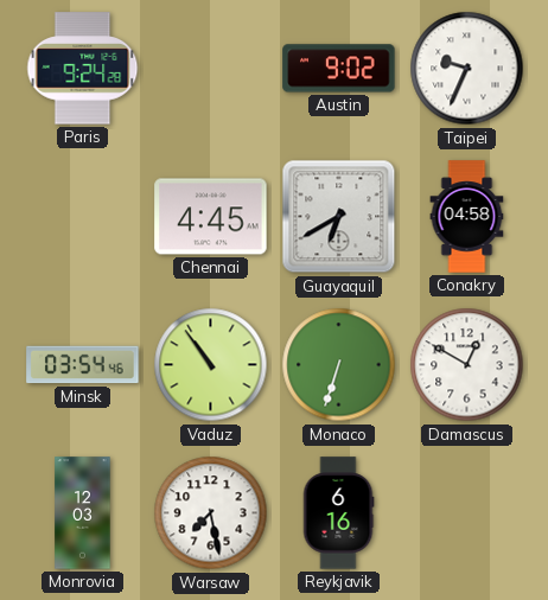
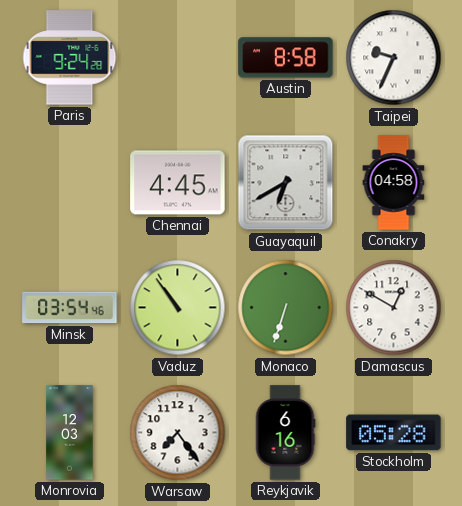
Austin: 9:02 -> 8:58 (286, 58)
Warsaw: 7:28 -> 7:24 (178, 433)
Stockholm: none -> 05:28 (394, 433)
